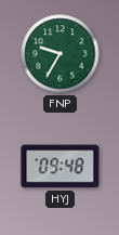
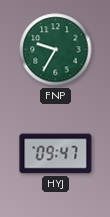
HYJ: 09:48 -> 09:47 (56, 154)
